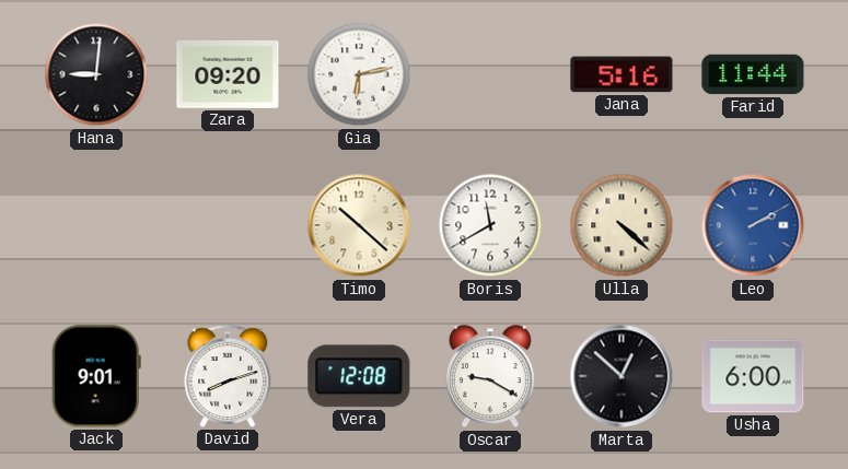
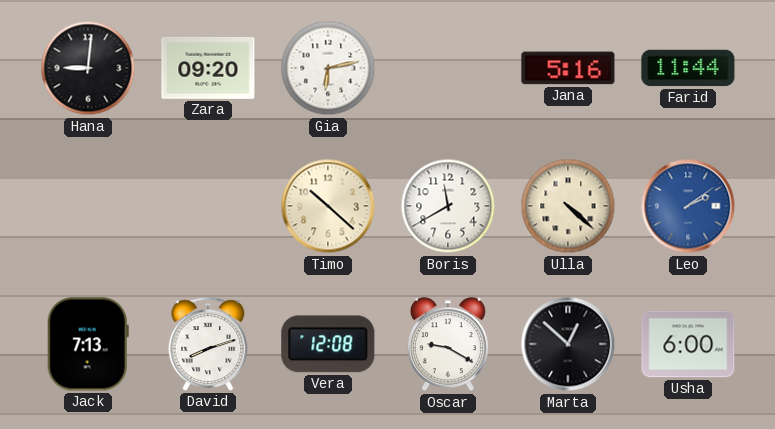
Leo: 2:10 -> 2:09 (688, 206)
Jack: 9:01 -> 7:13 (88, 344)
